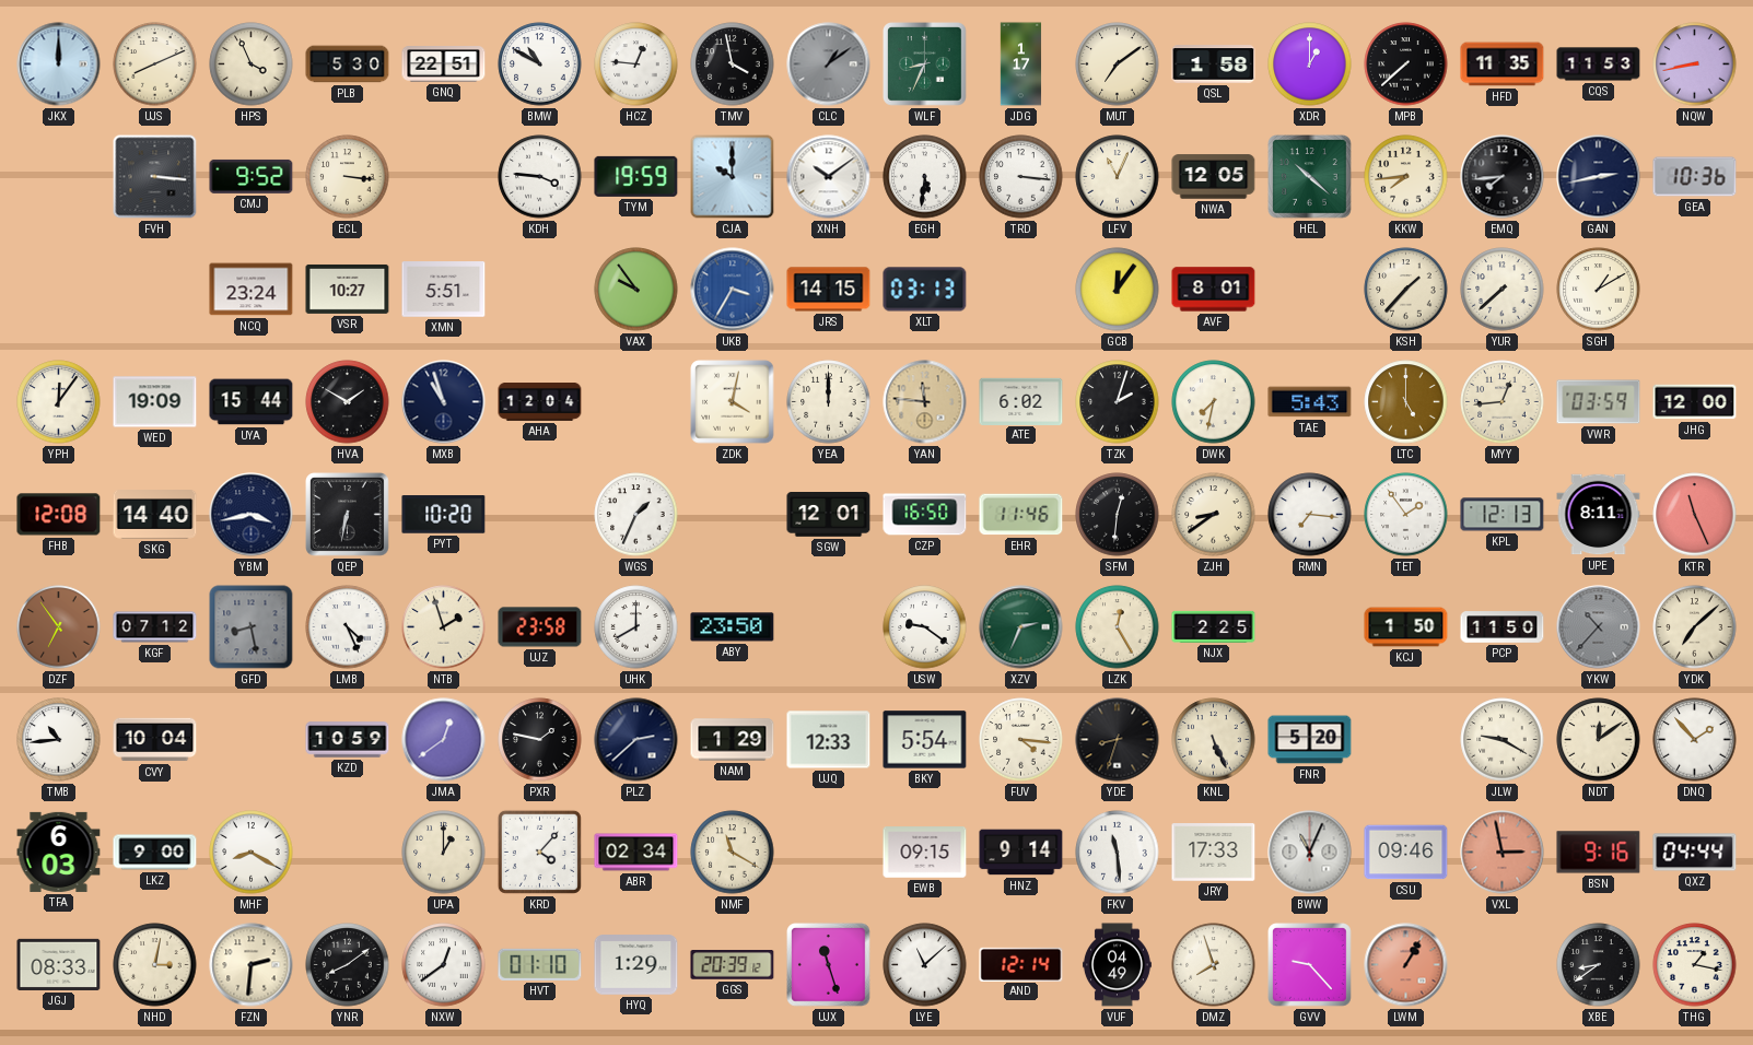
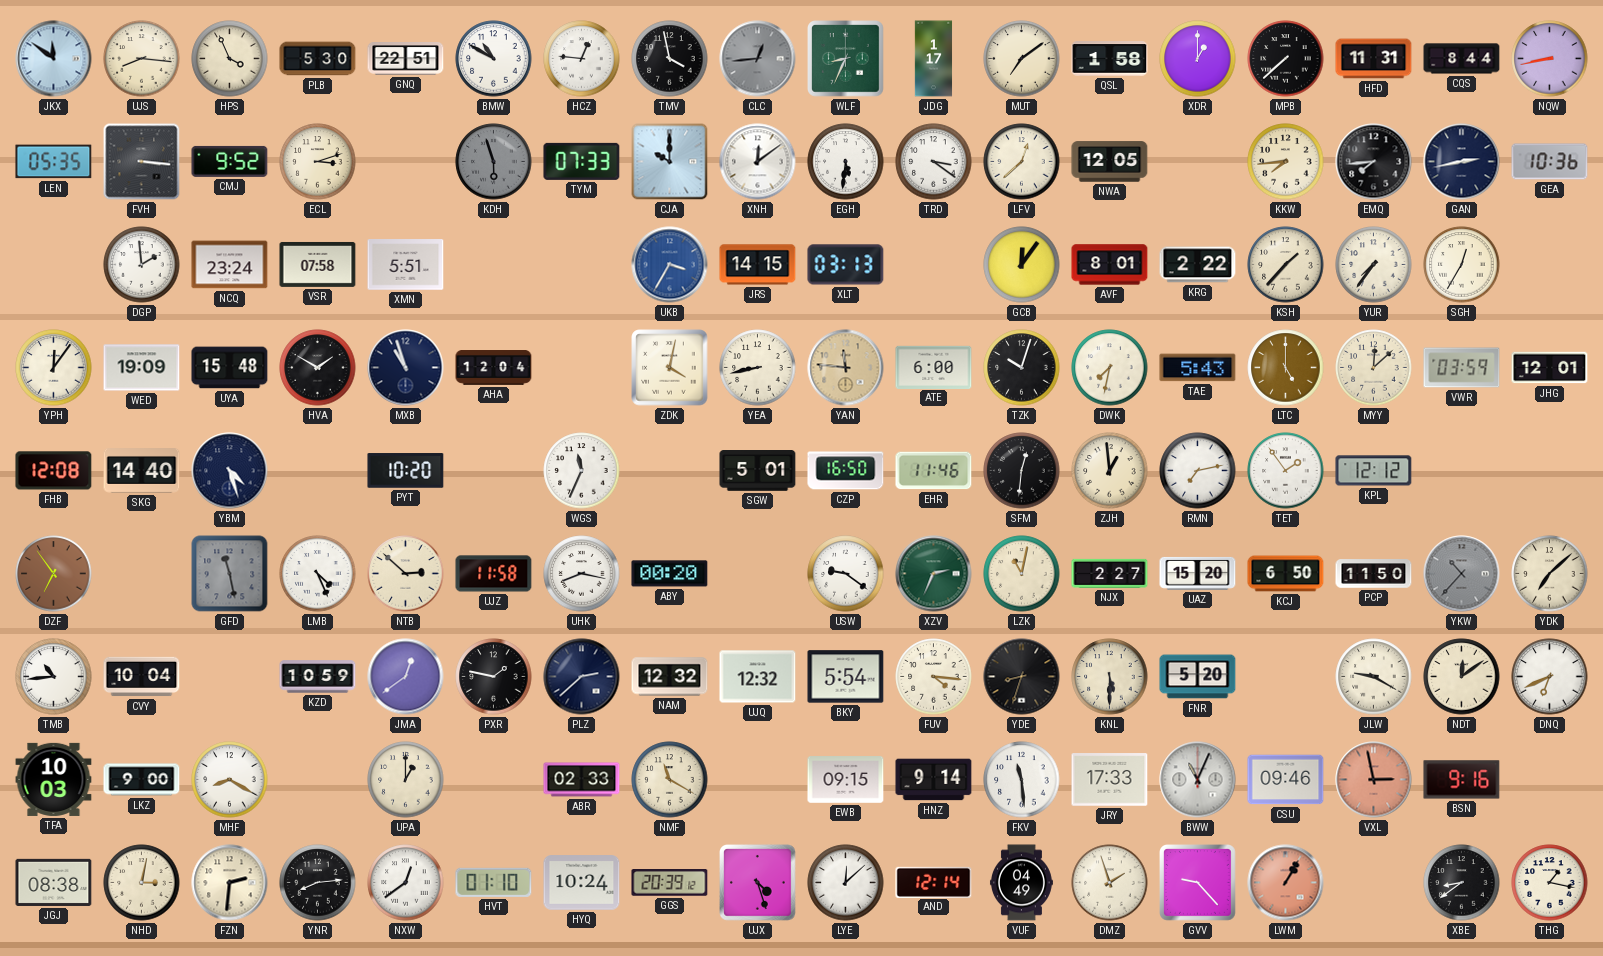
JKX: 12:00 -> 11:51 (54, 59)
UJS: 8:11 -> 8:16 (142, 59)
CLC: 1:09 -> 12:44 (758, 59)
HFD: 11:35 -> 11:31 (1374, 59)
CQS: 11:53 -> 8:44 (1462, 59)
LEN: none -> 05:35 (54, 162)
ECL: 3:16 -> 3:12 (318, 162)
KDH: 3:46 -> 5:57 (494, 162)
KDH dial: white -> grey (494, 162)
TYM: 19:59 -> 07:33 (582, 161)
XNH: 10:09 -> 12:09 (758, 162)
TRD: 3:16 -> 3:21 (934, 162)
LFV: 11:04 -> 12:38 (1022, 162)
HEL: 10:22 -> none (1310, 177)
DGP: none -> 1:59 (142, 265)
VSR: 10:27 -> 07:58 (318, 264)
VAX: 9:54 -> none (636, 290)
KRG: none -> 2:22 (1198, 265)
YUR: 7:38 -> 7:36 (1374, 265)
SGH: 1:10 -> 12:35 (1462, 265)
UYA: 15:44 -> 15:48 (230, 368)
YEA: 12:00 -> 8:43 (758, 368)
ATE: 6:02 -> 6:00 (934, 367)
TZK: 2:03 -> 10:03 (1022, 368)
MYY: 12:44 -> 12:08 (1374, 368)
JHG: 12:00 -> 12:01 (1550, 368)
YBM: 3:43 -> 4:27 (230, 471)
QEP: 6:32 -> none (348, 515)
WGS: 1:34 -> 11:34 (582, 471)
SGW: 12:01 -> 5:01 (758, 471)
ZJH: 8:39 -> 12:59 (1110, 471)
RMN: 7:16 -> 7:13 (1198, 471)
KPL: 12:13 -> 12:12 (1374, 471)
UPE: 8:11 -> none (1599, 515)
KTR: 11:26 -> none (1695, 515)
KGF: 07:12 -> none (155, 627)
GFD: 8:28 -> 11:28 (230, 574)
NTB: 1:57 -> 2:52 (406, 574)
UJZ: 23:58 -> 11:58 (494, 574)
UHK: 8:00 -> 8:17 (582, 574)
ABY: 23:50 -> 00:20 (670, 574)
LZK: 12:25 -> 11:02 (1022, 574)
NJX: 2:25 -> 2:27 (1110, 573)
UAZ: none -> 15:20 (1198, 573)
KCJ: 1:50 -> 6:50 (1286, 574)
NAM: 1:29 -> 12:32 (670, 677)
UJQ: 12:33 -> 12:32 (758, 677)
KNL: 5:26 -> 5:30 (1110, 677)
DNQ: 1:53 -> 6:41 (1550, 677)
TFA: 6:03 -> 10:03 (54, 779)
KRD: 4:07 -> none (539, 852)
ABR: 02:34 -> 02:33 (582, 780)
QXZ: 04:44 -> none (1695, 853)
JGJ: 08:33 -> 08:38 (54, 882)
YNR: 8:09 -> 8:14 (318, 883)
HYQ: 1:29 -> 10:24 (582, 883)
UJX: 11:27 -> 4:27 (758, 883)
LYE: 11:08 -> 12:08 (846, 883)
DMZ: 7:57 -> 1:57 (1110, 883)
